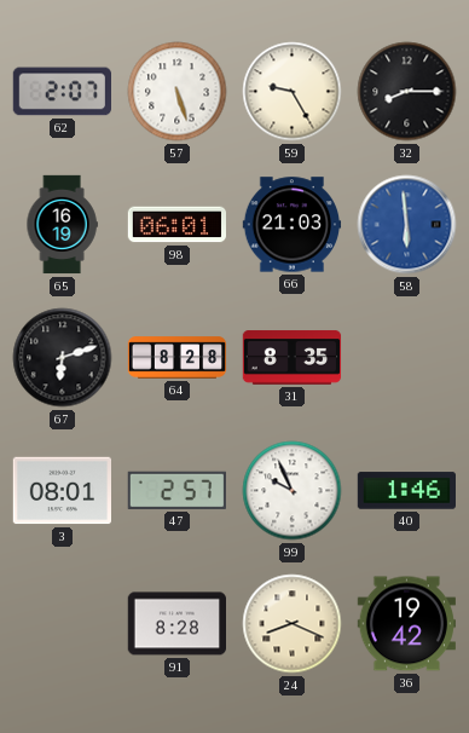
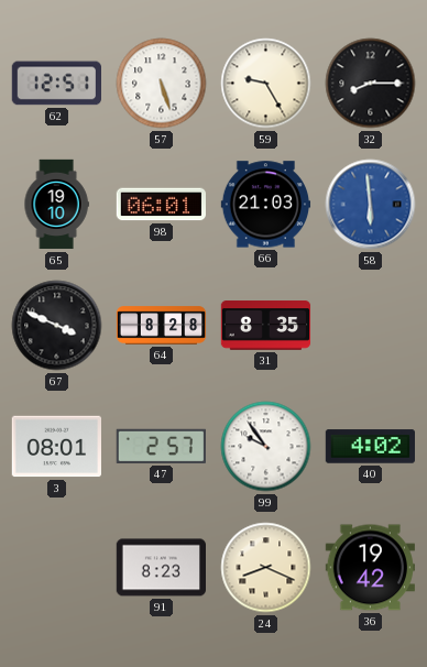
62: 2:07 -> 12:51 (56, 84)
65: 16:19 -> 19:10 (56, 205)
67: 6:12 -> 3:49 (57, 326)
99: 9:56 -> 9:54 (266, 447)
40: 1:46 -> 4:02 (370, 447)
91: 8:28 -> 8:23 (161, 568)
